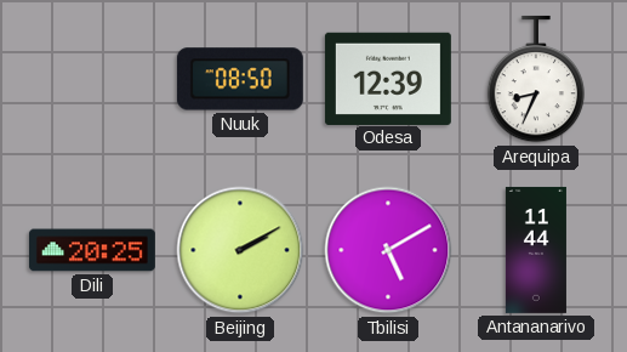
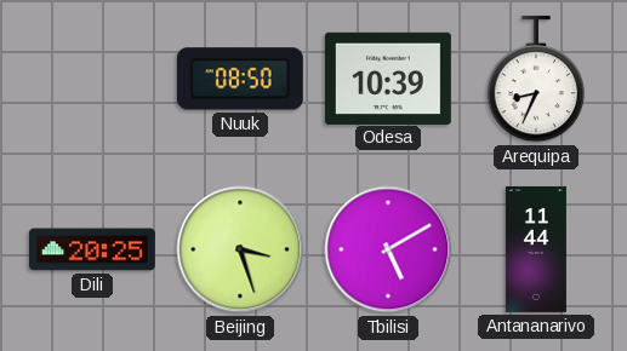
Odesa: 12:39 -> 10:39 (388, 77)
Beijing: 2:10 -> 3:27 (240, 249)
